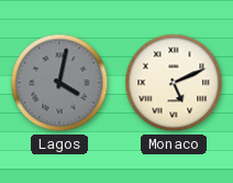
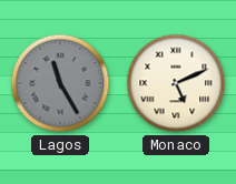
Lagos: 4:02 -> 11:25 (60, 83)
